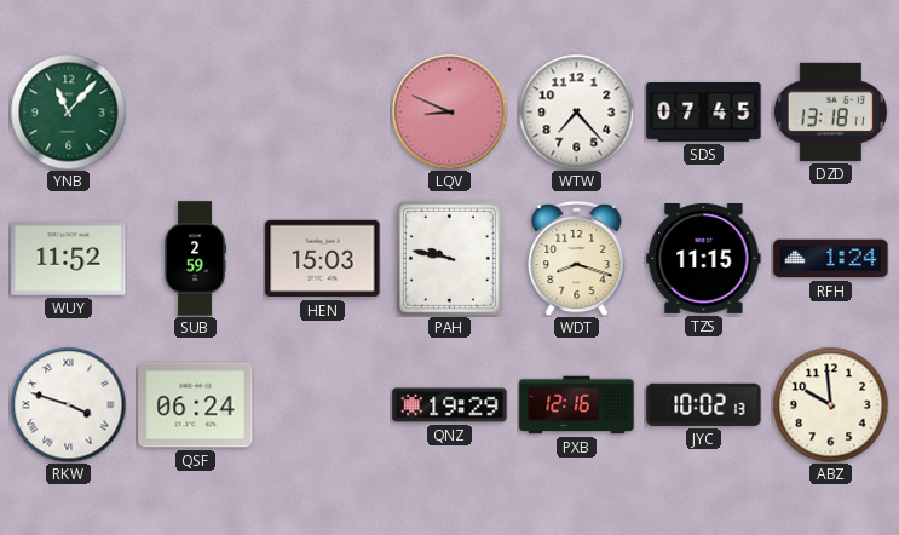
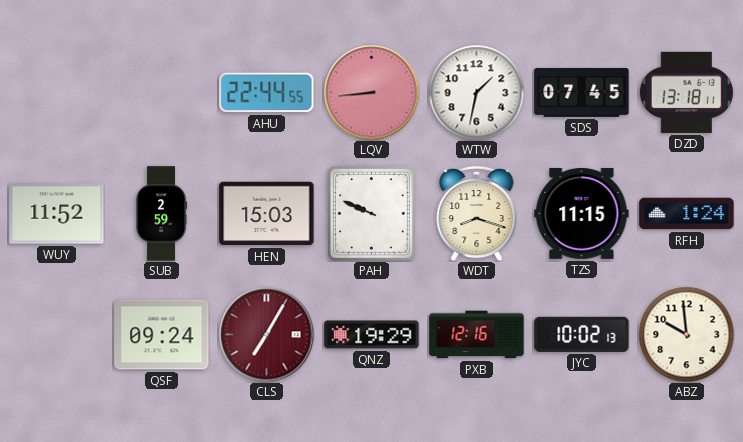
YNB: 11:07 -> none (68, 111)
AHU: none -> 22:44 (267, 93)
LQV: 8:49 -> 8:44 (371, 92)
WTW: 7:23 -> 1:32 (476, 92)
PAH: 9:47 -> 9:49 (371, 213)
RKW: 3:48 -> none (68, 404)
QSF: 06:24 -> 09:24 (162, 335)
CLS: none -> 7:05 (266, 334)
